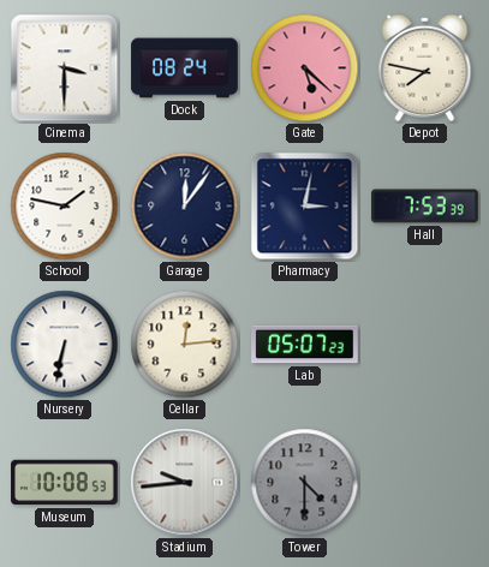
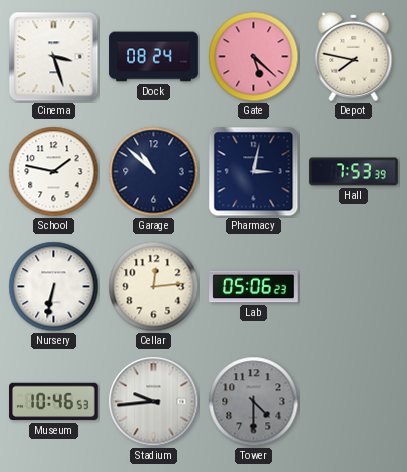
Cinema: 3:30 -> 3:27 (54, 57)
Garage: 12:06 -> 10:52 (154, 172)
Lab: 05:07 -> 05:06 (254, 287)
Museum: 10:08 -> 10:46 (54, 402)
